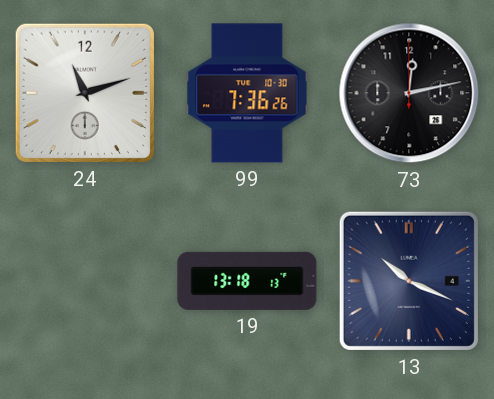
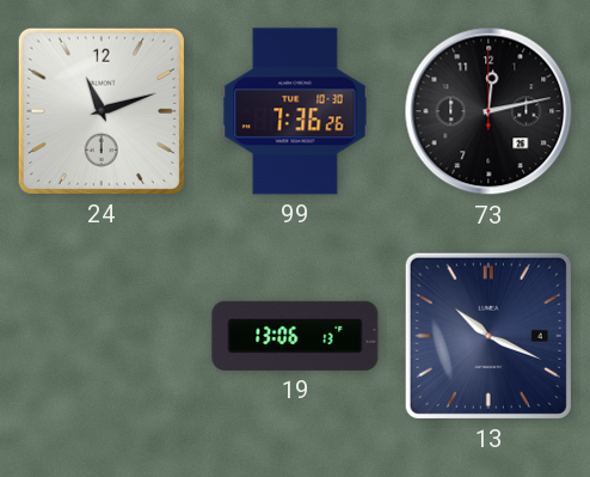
19: 13:18 -> 13:06 (295, 336)
